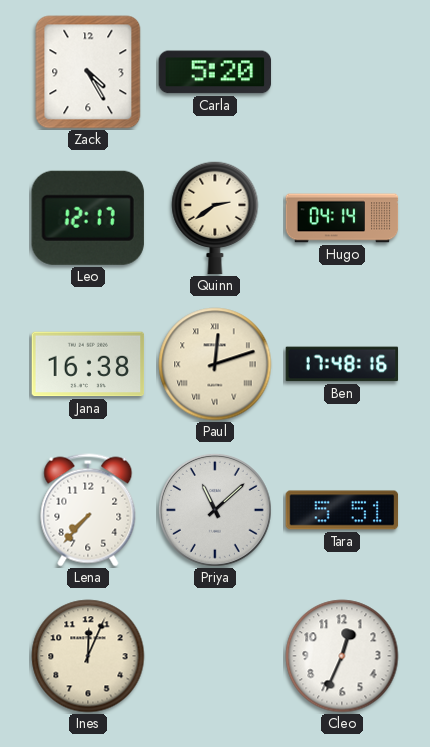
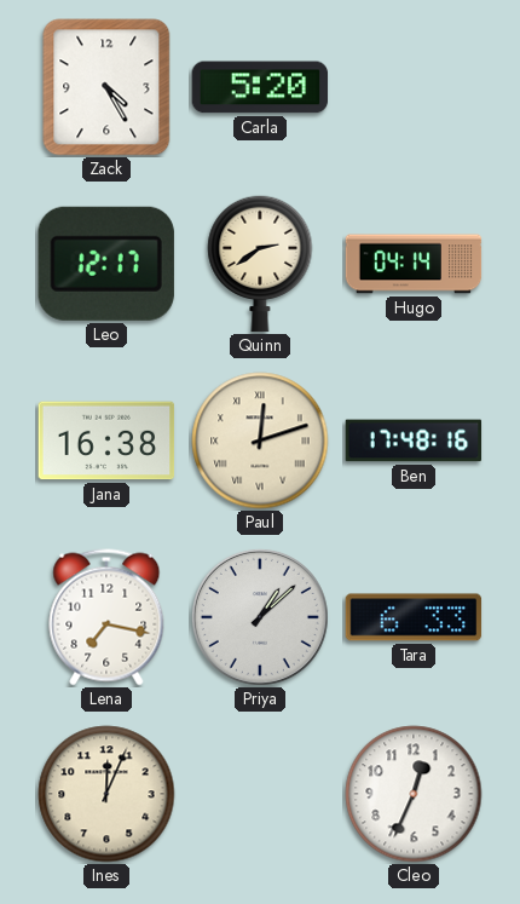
Lena: 7:37 -> 7:17 (106, 617)
Priya: 11:08 -> 1:08 (260, 617)
Tara: 5:51 -> 6:33 (414, 617)
